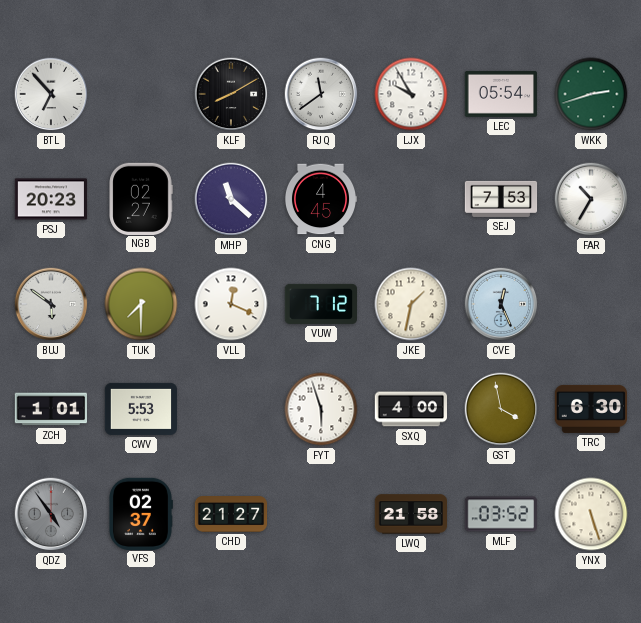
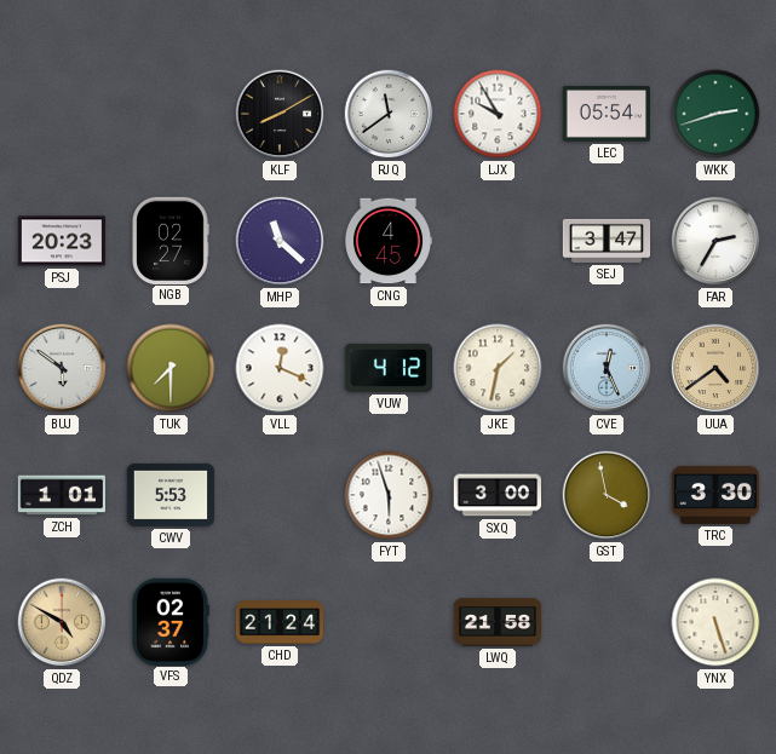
BTL: 6:53 -> none (51, 94)
SEJ: 7:53 -> 3:47 (607, 241)
FAR: 10:35 -> 2:35 (715, 241)
VUW: 7:12 -> 4:12 (389, 368)
UUA: none -> 4:39 (715, 368)
SXQ: 4:00 -> 3:00 (496, 495)
TRC: 6:30 -> 3:30 (715, 495)
QDZ: 4:54 -> 4:50 (62, 622)
QDZ dial: grey -> champagne (62, 622)
CHD: 21:27 -> 21:24 (280, 622)
MLF: 03:52 -> none (501, 514)
